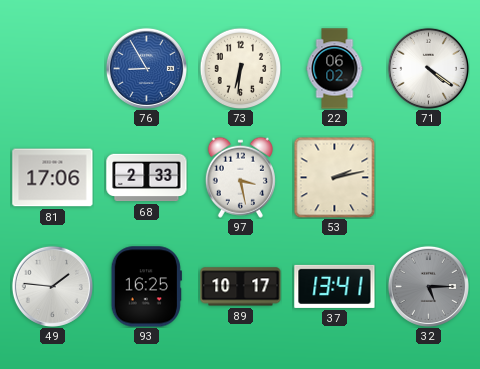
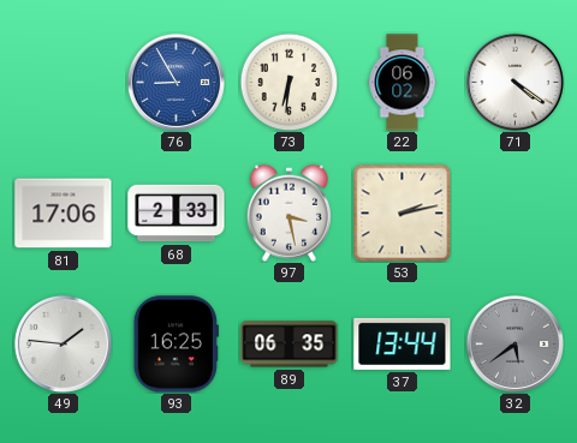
89: 10:17 -> 06:35 (290, 345)
37: 13:41 -> 13:44 (403, 343)
32: 5:15 -> 5:39 (514, 343)
